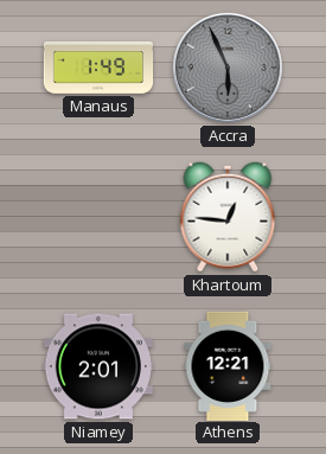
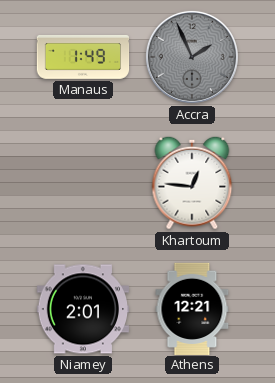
Accra: 5:56 -> 1:56 (192, 57)
